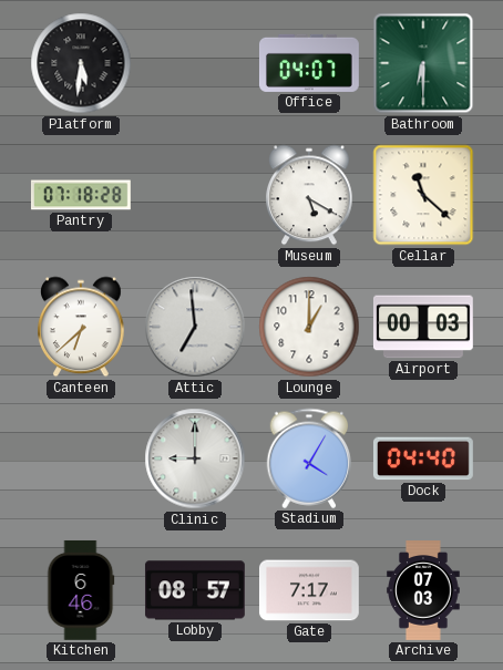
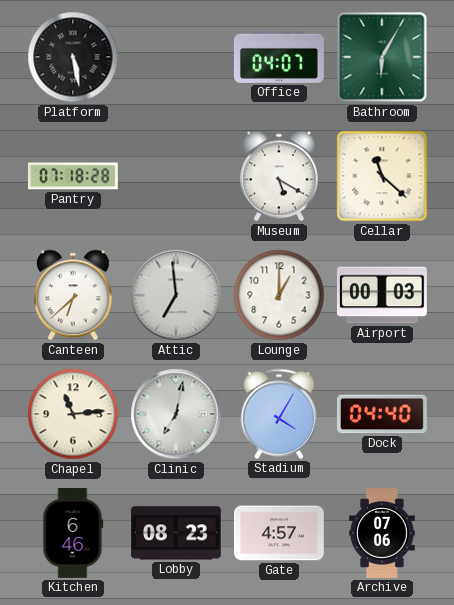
Platform: 5:31 -> 5:28 (73, 57)
Bathroom: 6:30 -> 6:05 (382, 57)
Chapel: none -> 11:14 (73, 414)
Clinic: 9:00 -> 7:02 (176, 414)
Lobby: 08:57 -> 08:23 (176, 533)
Gate: 7:17 -> 4:57 (279, 533)
Archive: 07:03 -> 07:06 (382, 534)
